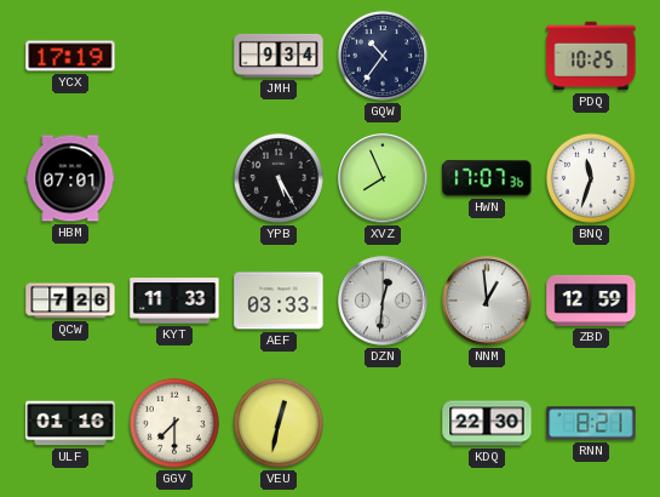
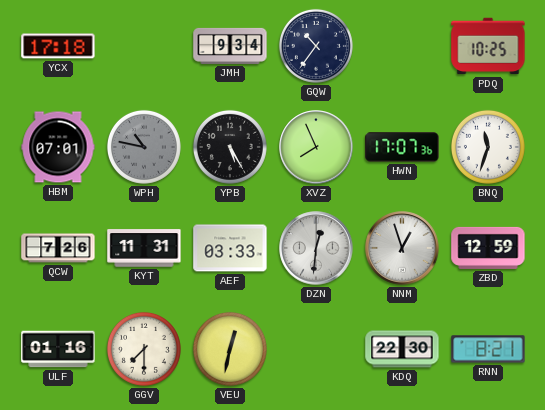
YCX: 17:19 -> 17:18 (58, 46)
WPH: none -> 10:47 (144, 147)
KYT: 11:33 -> 11:31 (144, 248)
NNM: 12:59 -> 12:57 (402, 248)
